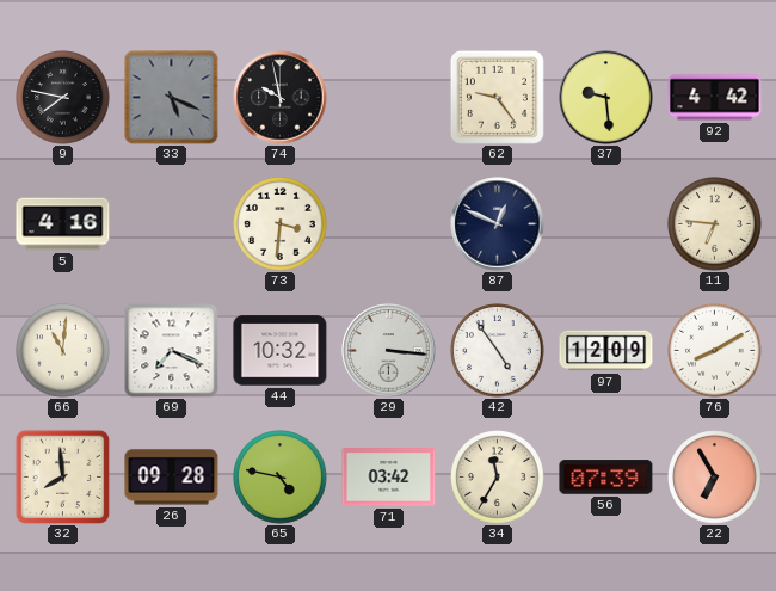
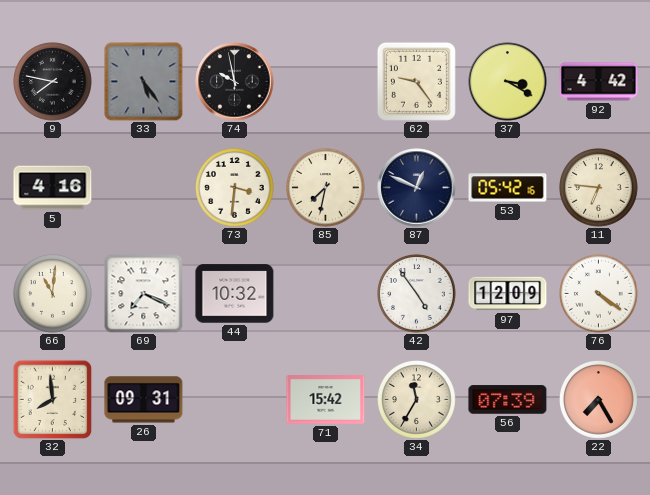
33: 5:19 -> 5:24 (144, 82)
37: 9:29 -> 3:20 (508, 82)
85: none -> 7:32 (326, 188)
53: none -> 05:42 (508, 188)
29: 3:16 -> none (389, 351)
76: 8:10 -> 4:21 (599, 294)
26: 09:28 -> 09:31 (144, 400)
65: 4:47 -> none (281, 478)
71: 03:42 -> 15:42 (326, 400)
22: 6:55 -> 7:25 (599, 400)
